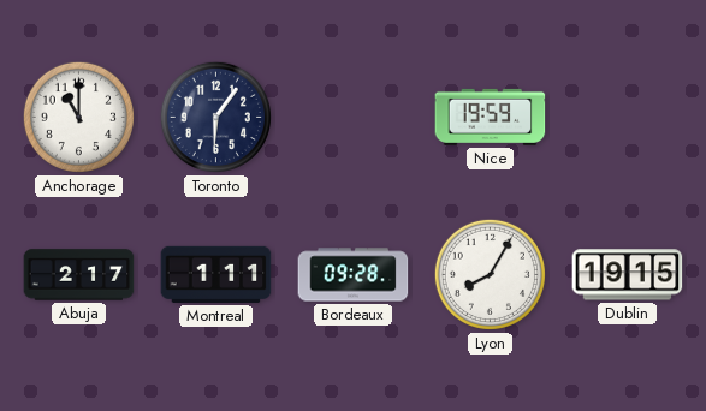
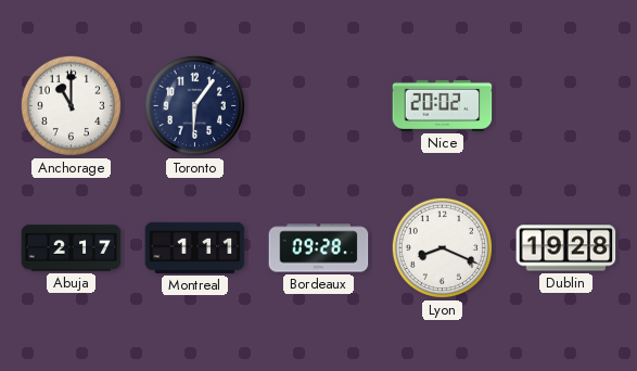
Nice: 19:59 -> 20:02 (443, 105)
Lyon: 8:05 -> 8:19 (442, 247)
Dublin: 19:15 -> 19:28 (566, 248)
